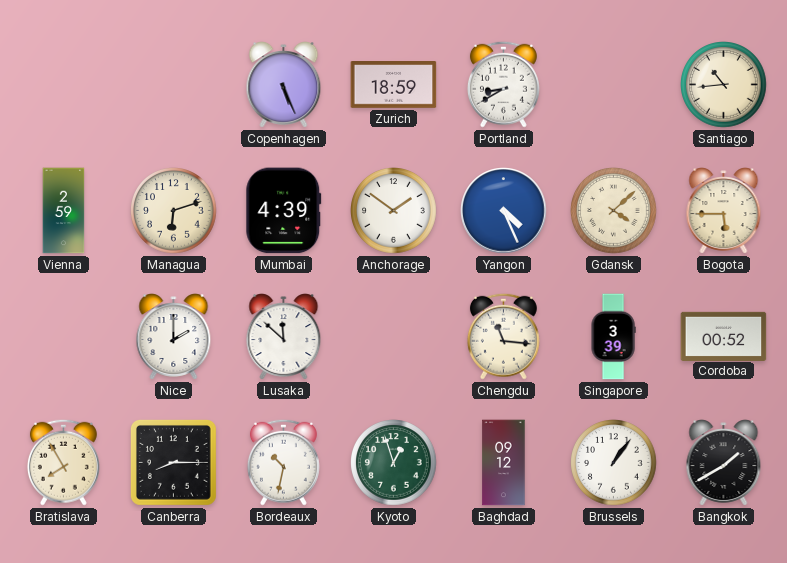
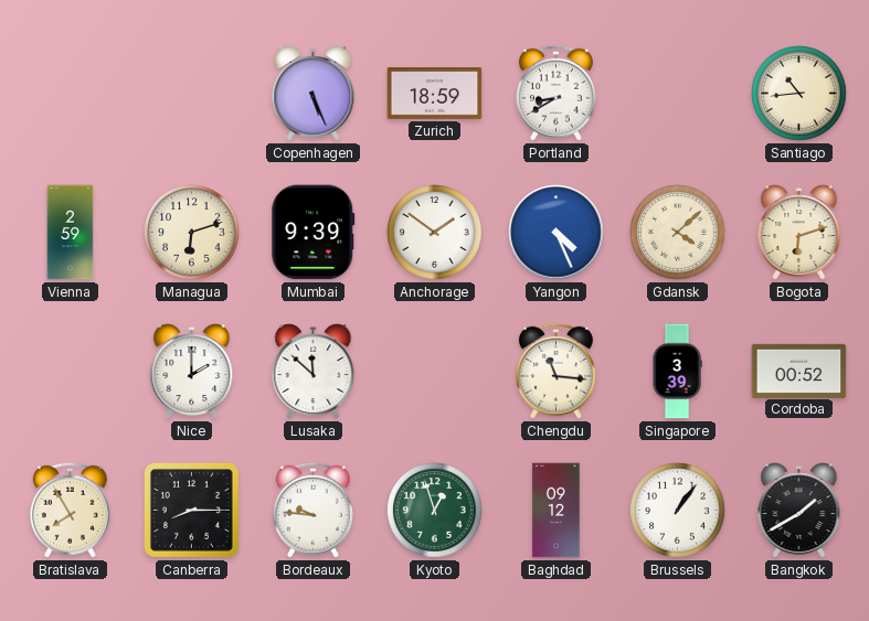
Mumbai: 4:39 -> 9:39 (314, 233)
Bogota: 5:45 -> 6:12 (799, 233)
Bordeaux: 10:32 -> 9:46 (312, 510)
